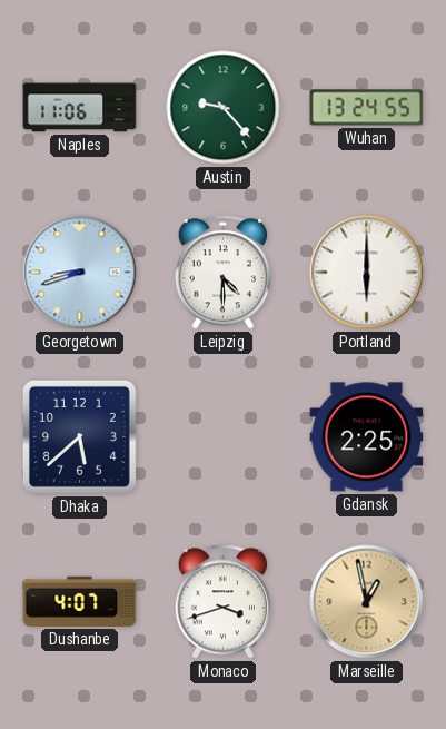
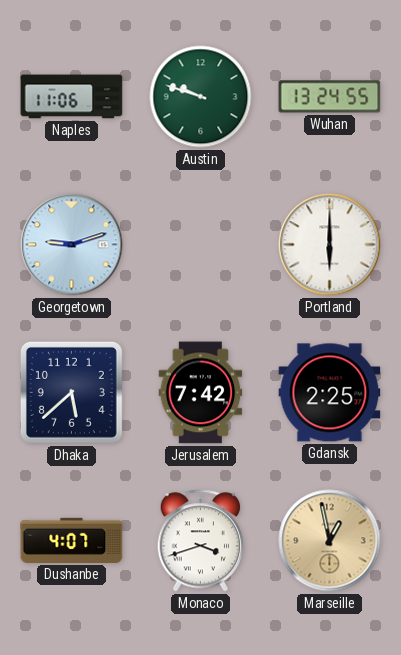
Austin: 9:23 -> 9:48 (201, 97)
Georgetown: 8:42 -> 9:12 (72, 245)
Leipzig: 4:30 -> none (224, 273)
Jerusalem: none -> 7:42 (201, 393)
